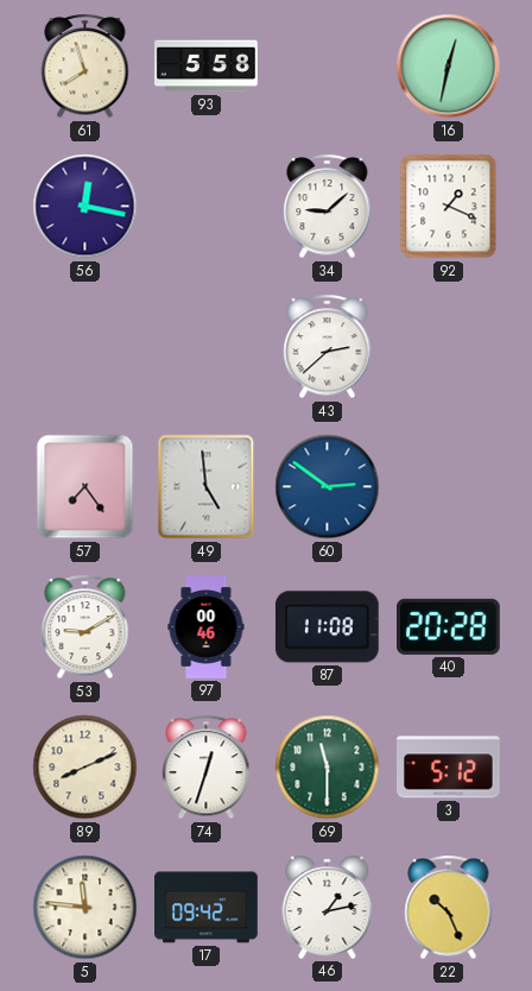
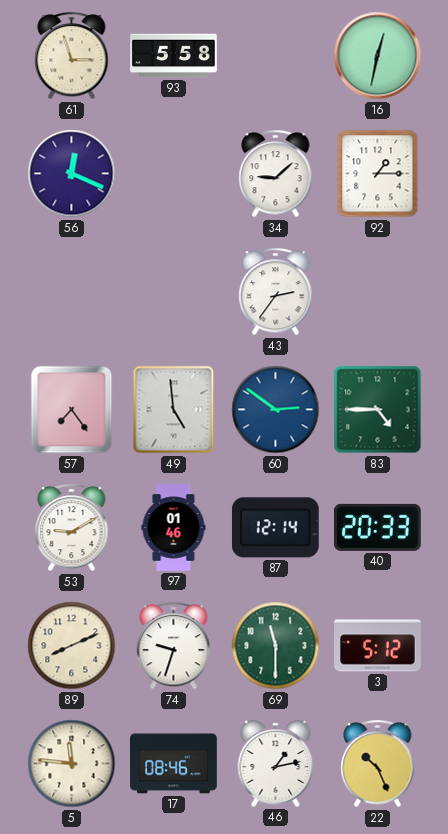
61: 7:57 -> 2:57 (72, 56)
56: 12:17 -> 12:19 (72, 174)
92: 1:19 -> 1:15 (378, 174)
43: 2:38 -> 2:36 (276, 292)
83: none -> 4:45 (378, 410)
97: 00:46 -> 01:46 (174, 528)
87: 11:08 -> 12:14 (275, 528)
40: 20:28 -> 20:33 (378, 527)
74: 12:33 -> 9:33 (174, 646)
17: 09:42 -> 08:46 (174, 764)
